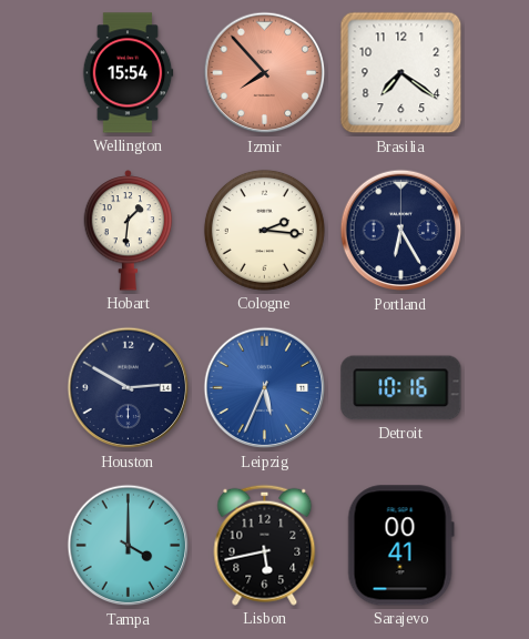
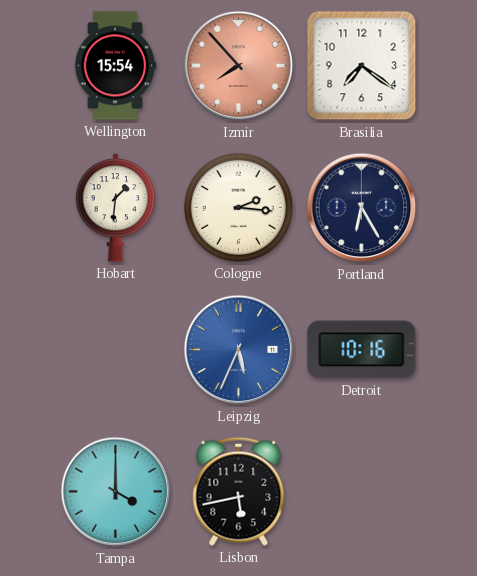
Houston: 2:50 -> none (129, 388)
Sarajevo: 00:41 -> none (400, 546)
